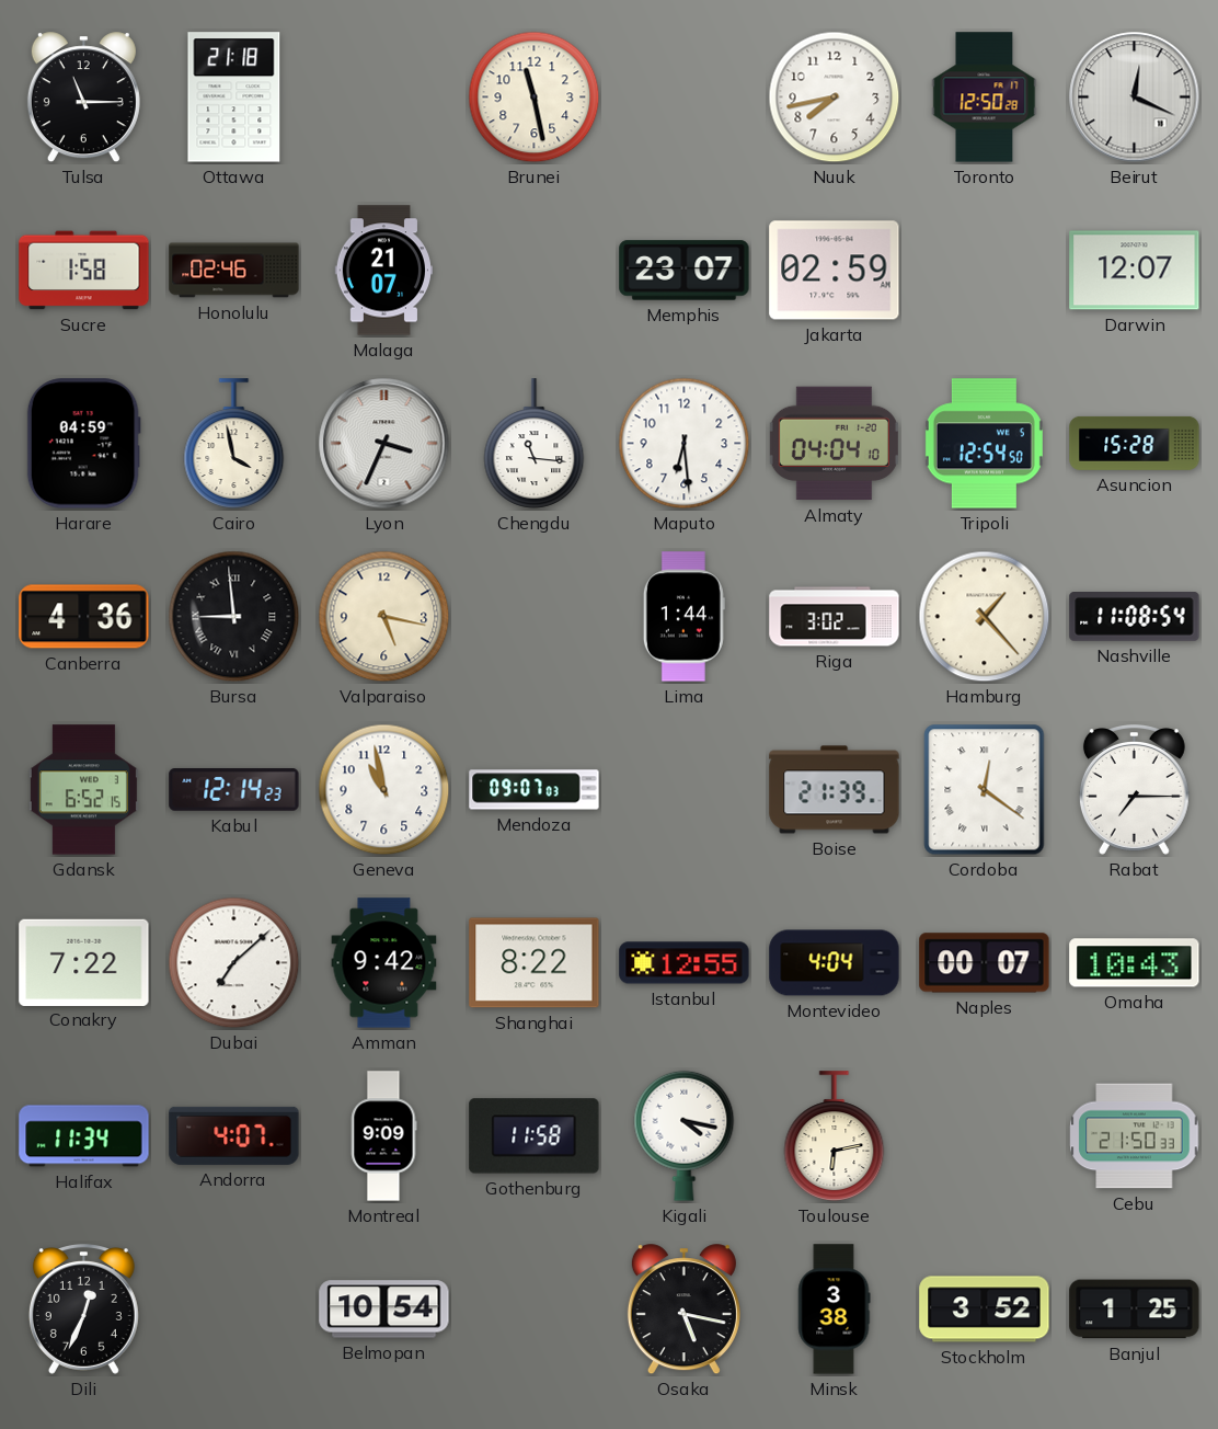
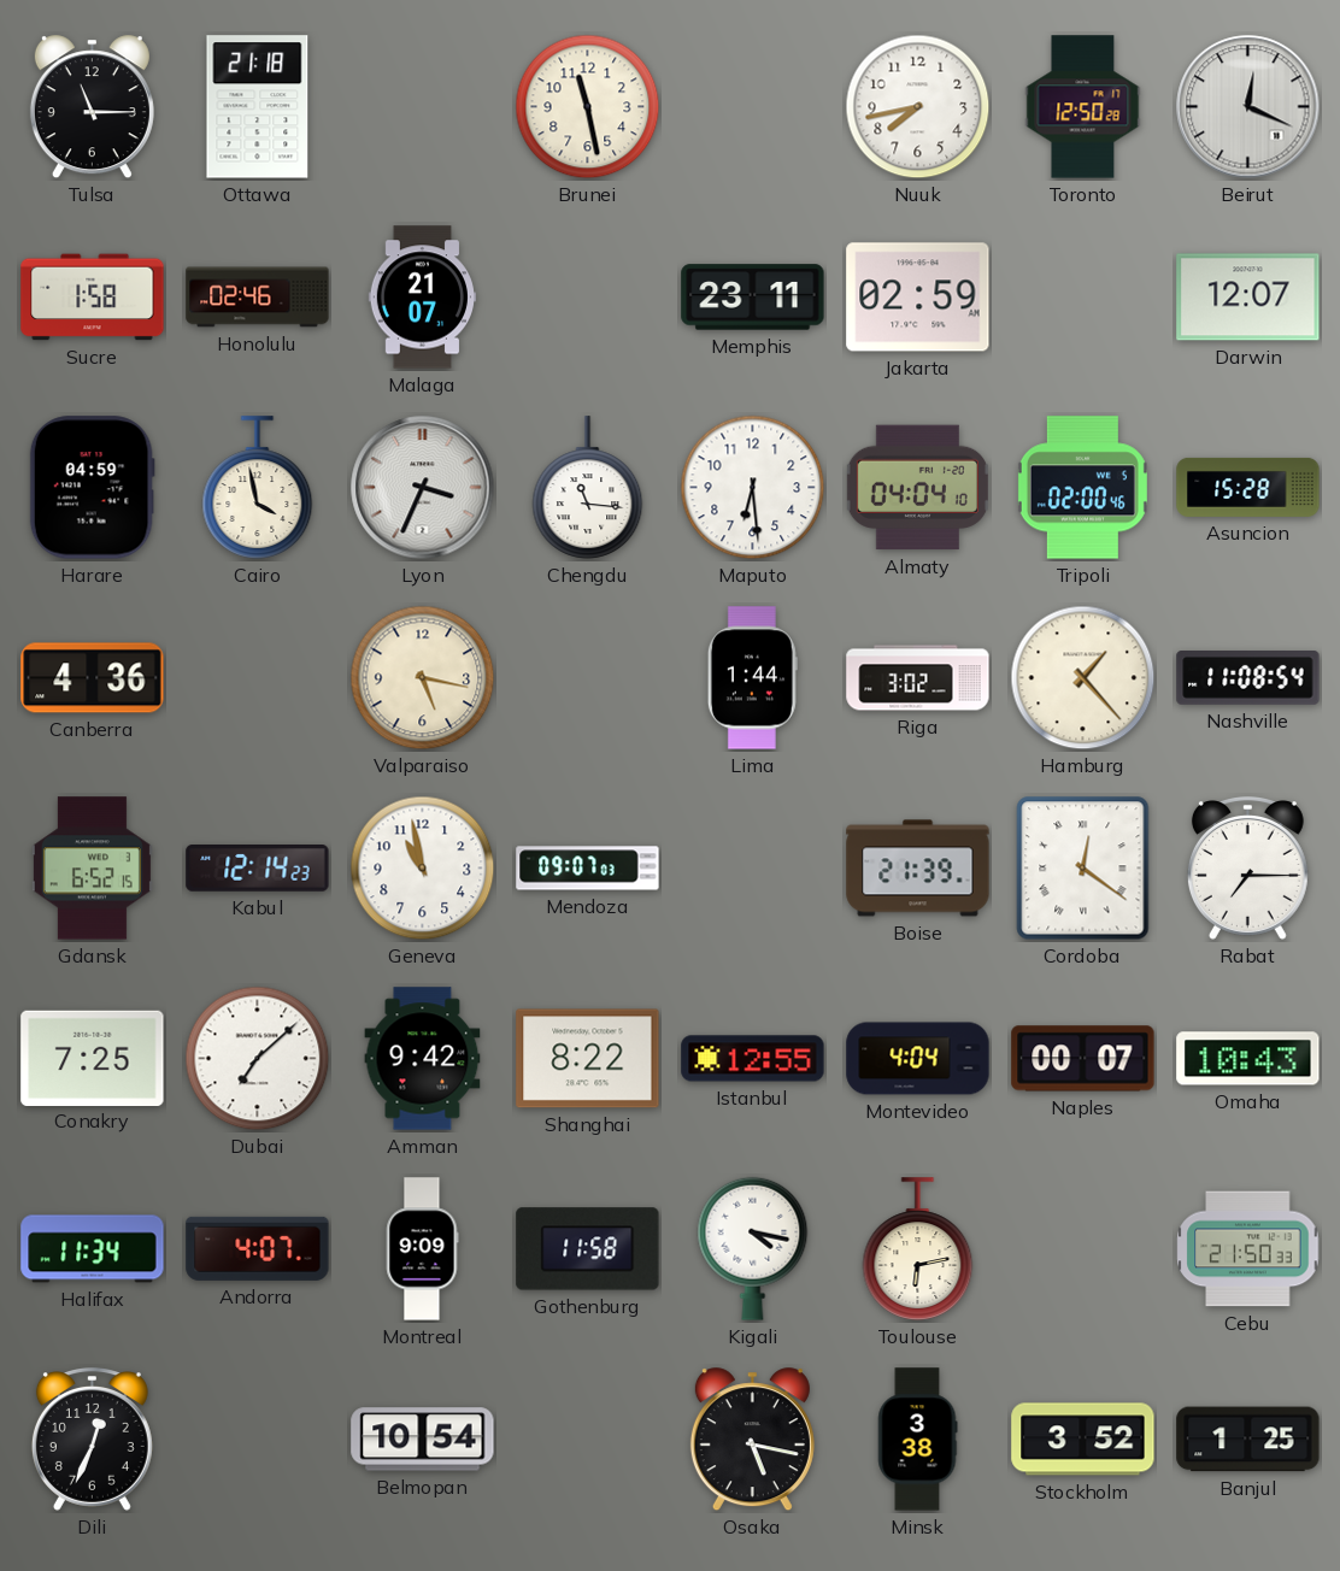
Memphis: 23:07 -> 23:11 (753, 298)
Tripoli: 12:54 -> 02:00 (1082, 488)
Bursa: 8:59 -> none (234, 617)
Conakry: 7:22 -> 7:25 (93, 1058)
